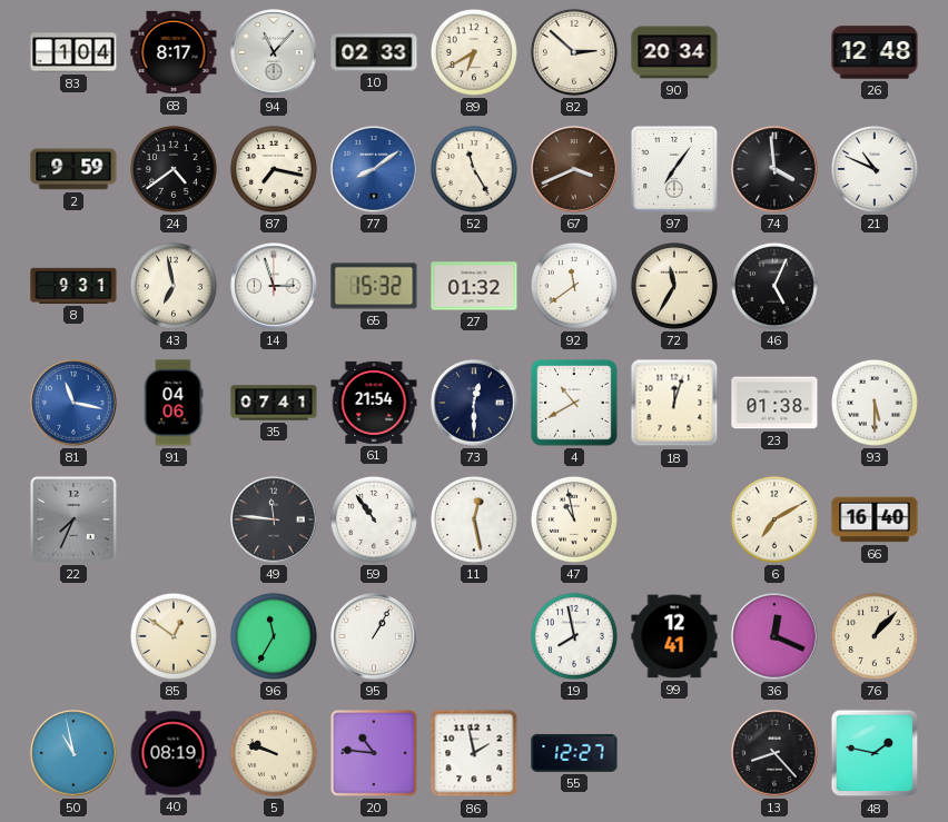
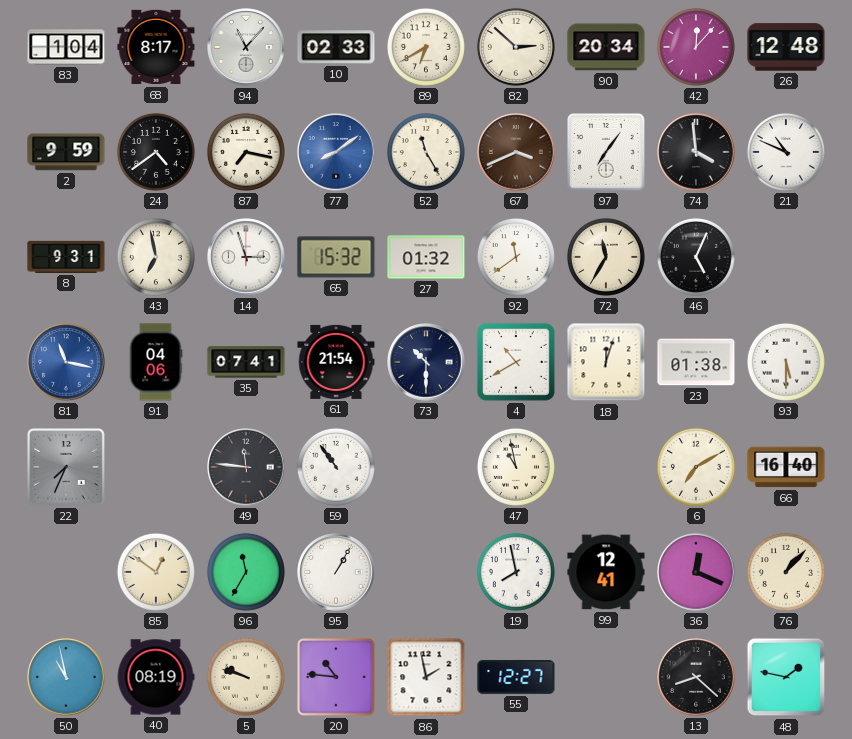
42: none -> 12:07 (696, 47)
73: 12:30 -> 10:30 (426, 362)
11: 12:28 -> none (474, 519)
13: 8:23 -> 8:22 (696, 677)
